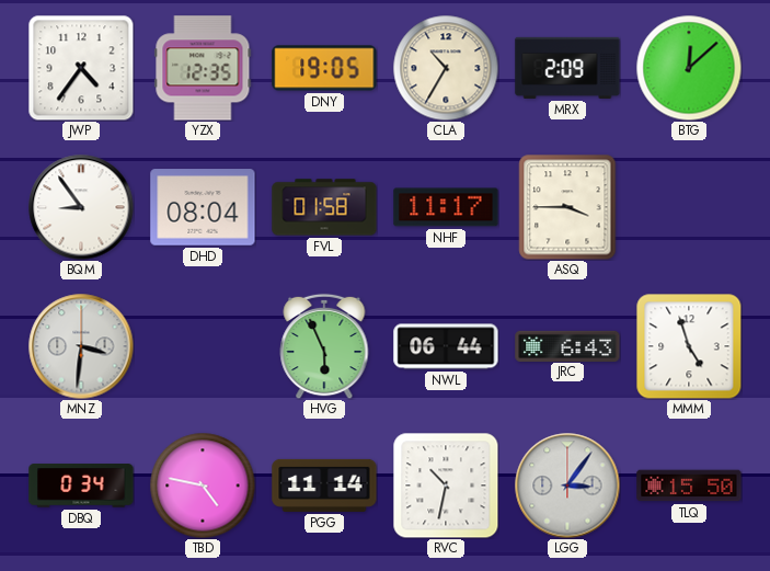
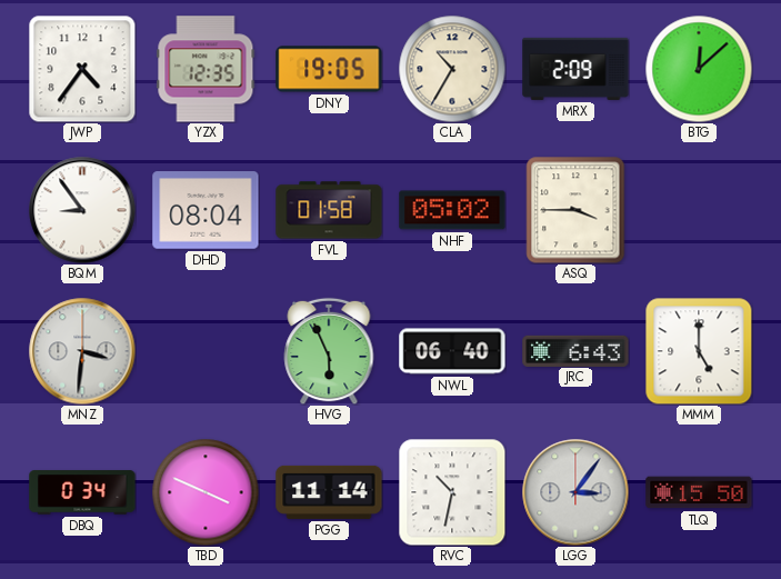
NHF: 11:17 -> 05:02 (452, 210)
NWL: 06:44 -> 06:40 (452, 351)
MMM: 4:57 -> 5:00 (699, 351)
TBD: 4:47 -> 3:49 (206, 492)
